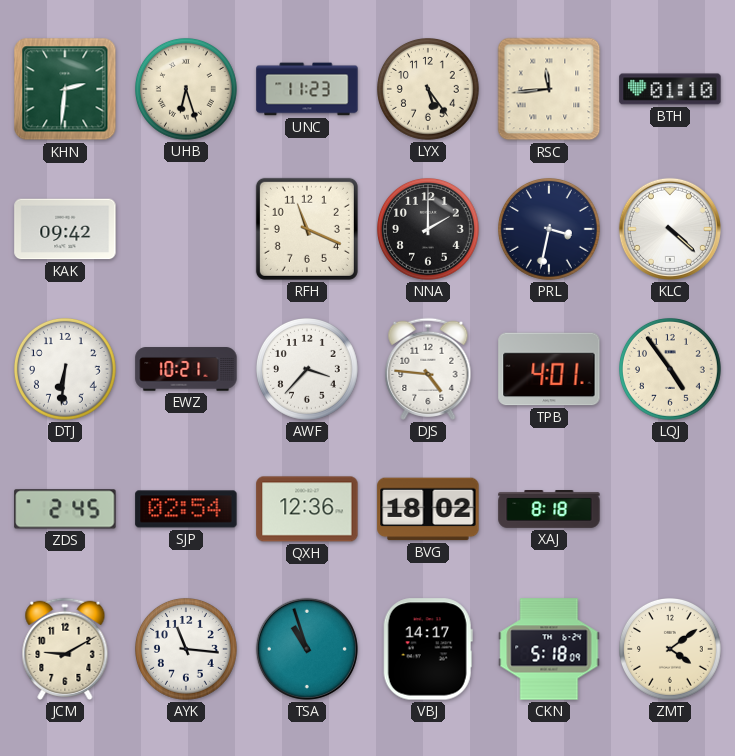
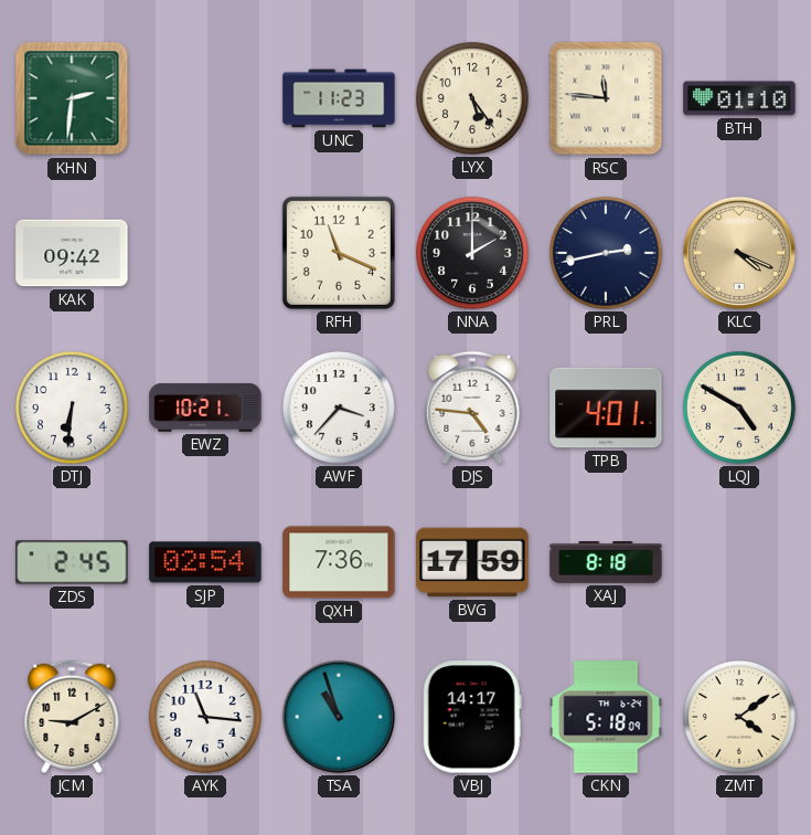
UHB: 6:27 -> none (187, 90)
RSC: 11:44 -> 11:46 (606, 98)
PRL: 3:32 -> 2:43 (607, 254)
KLC: 4:22 -> 4:19 (739, 253)
KLC dial: white -> champagne (739, 253)
LQJ: 4:54 -> 4:50 (740, 409)
QXH: 12:36 -> 7:36 (339, 562)
BVG: 18:02 -> 17:59 (472, 562)
